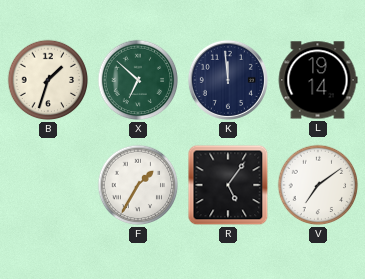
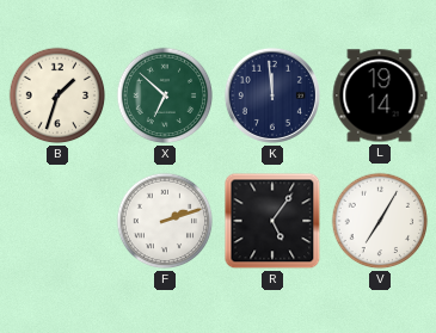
F: 1:35 -> 2:12 (165, 221)
V: 7:09 -> 7:05 (380, 221)
